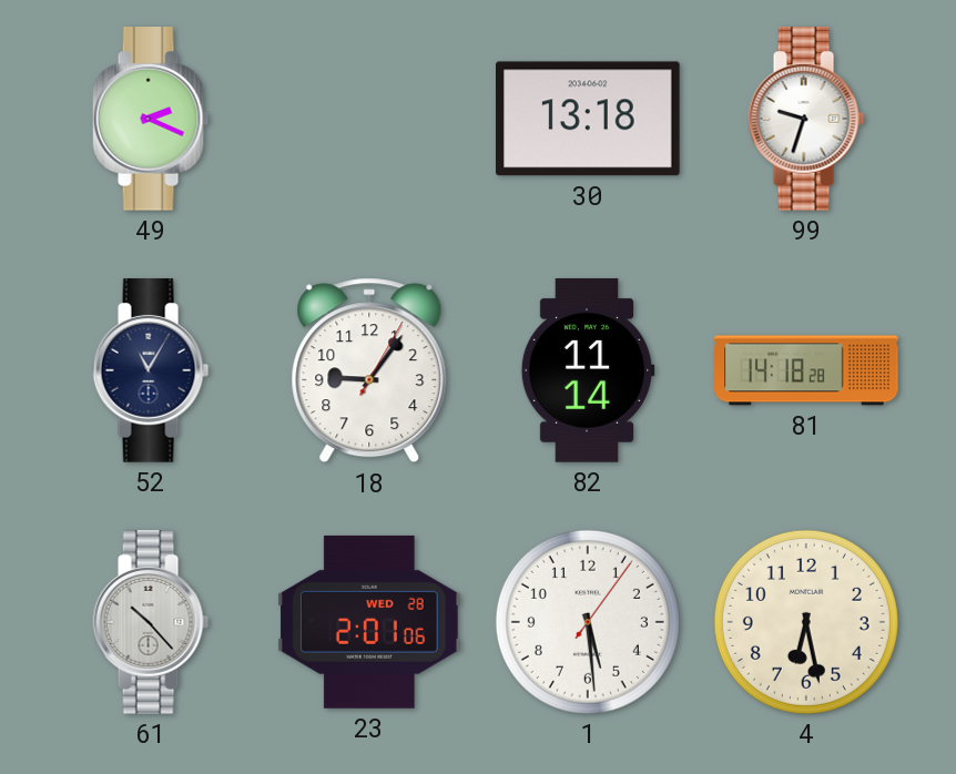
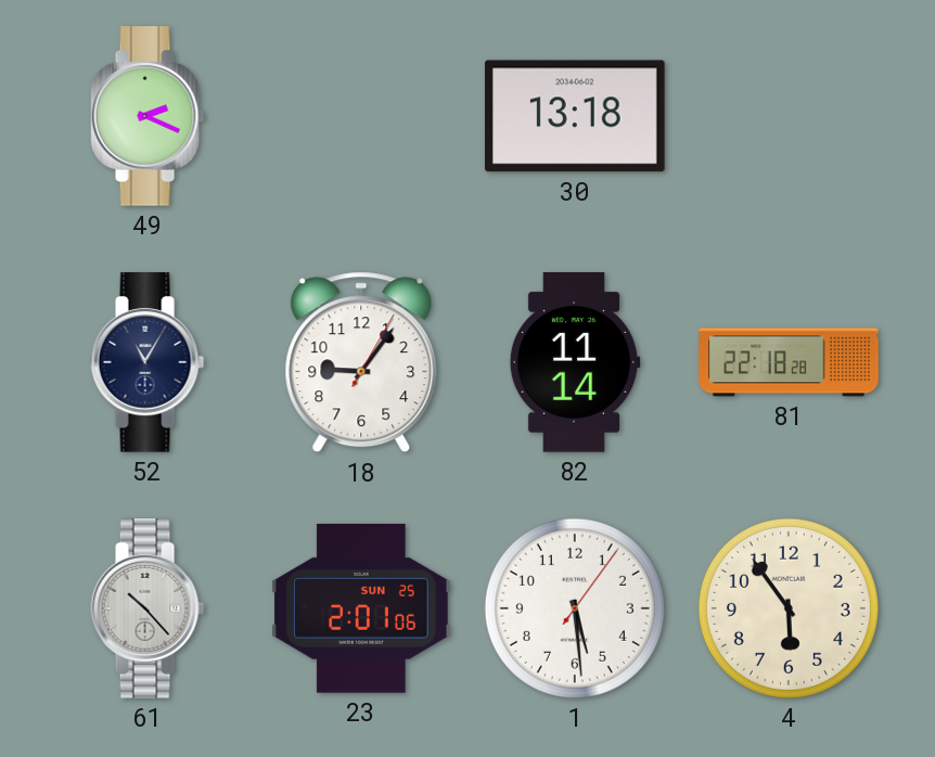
99: 9:33 -> none (806, 119)
81: 14:18 -> 22:18 (789, 362)
23 date: WED 28 -> SUN 25 (362, 608)
4: 6:28 -> 5:54 (789, 608)
